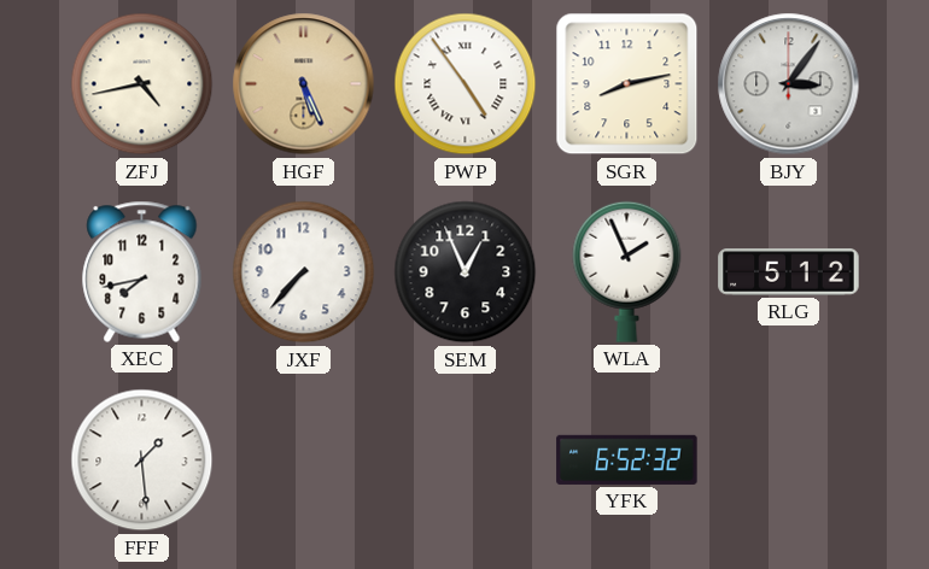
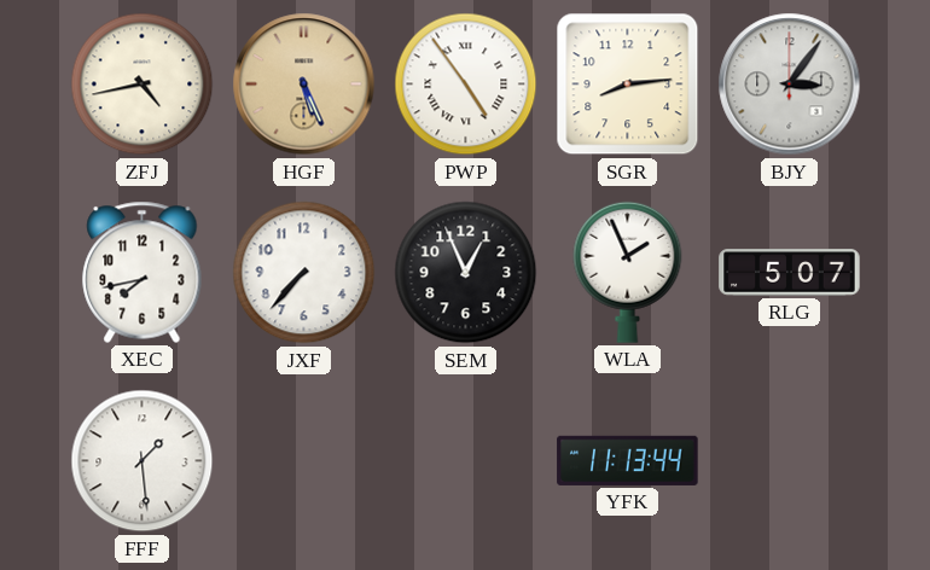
SGR: 8:13 -> 8:14 (628, 85)
RLG: 5:12 -> 5:07 (790, 273)
YFK: 6:52 -> 11:13 (628, 460)
